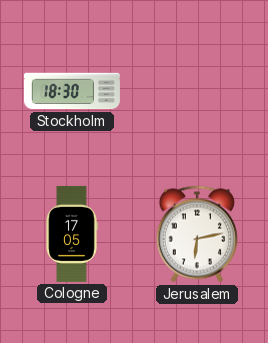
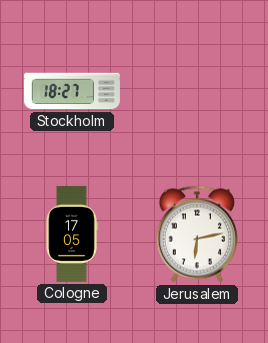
Stockholm: 18:30 -> 18:27 (72, 91)
